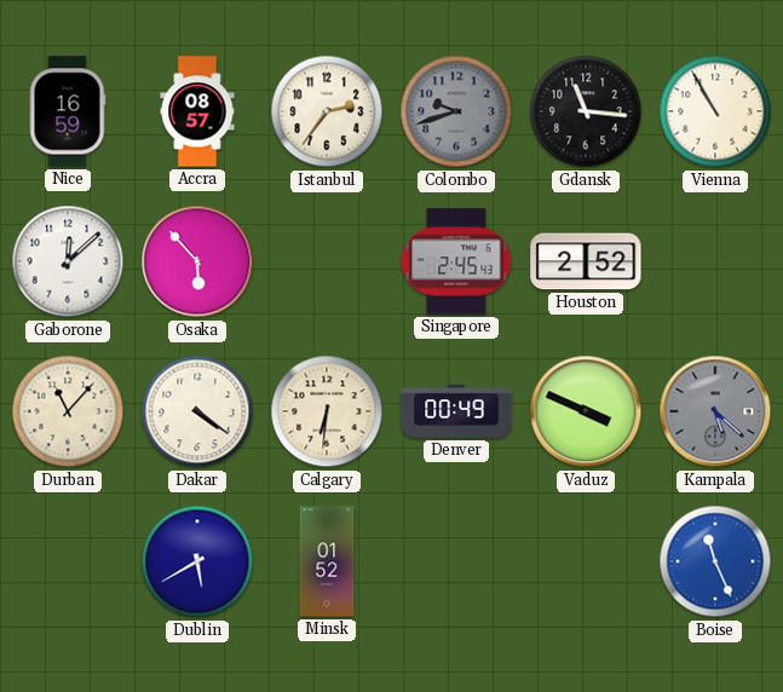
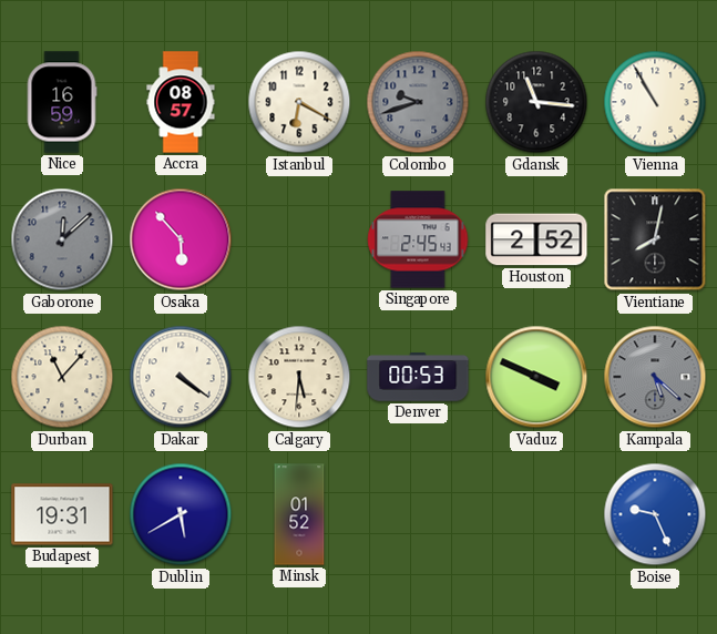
Istanbul: 2:36 -> 6:20 (299, 102)
Gaborone dial: white -> grey (62, 239)
Vientiane: none -> 8:02 (655, 239)
Calgary: 6:31 -> 5:31 (299, 377)
Denver: 00:49 -> 00:53 (418, 377)
Budapest: none -> 19:31 (62, 514)
Boise: 11:26 -> 9:26 (655, 514)
